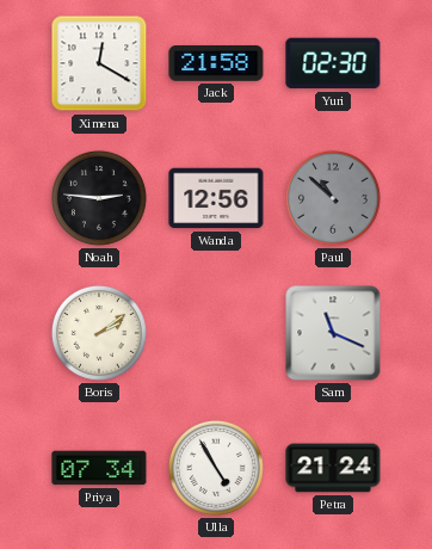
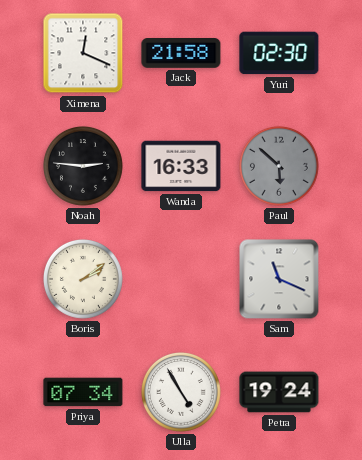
Ximena: 12:20 -> 12:19 (83, 53)
Wanda: 12:56 -> 16:33 (181, 166)
Paul: 10:52 -> 5:52 (279, 166)
Petra: 21:24 -> 19:24 (279, 392)
